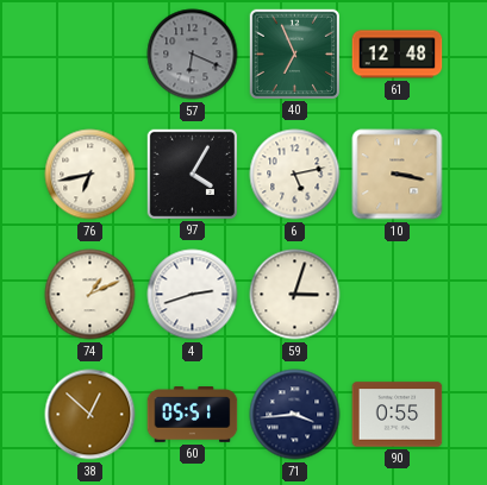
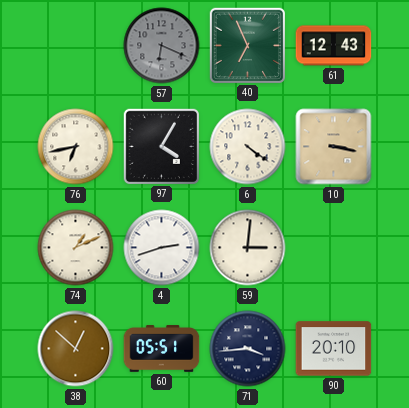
61: 12:48 -> 12:43 (334, 46)
6: 5:13 -> 4:21 (248, 147)
59: 3:03 -> 3:01 (248, 248)
90: 0:55 -> 20:10 (334, 349)
